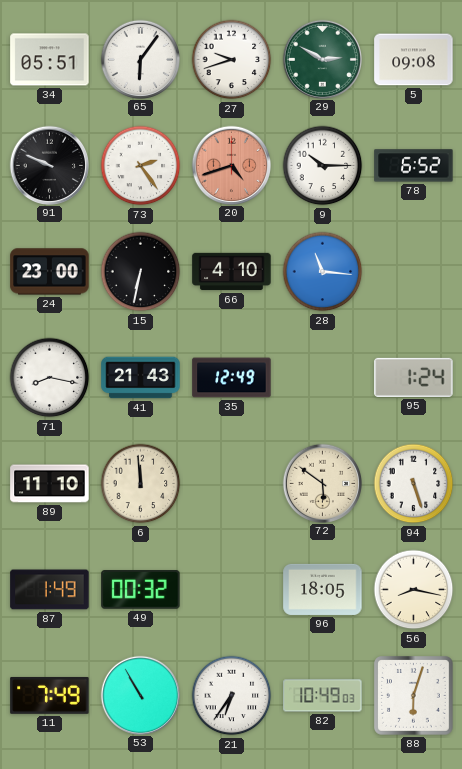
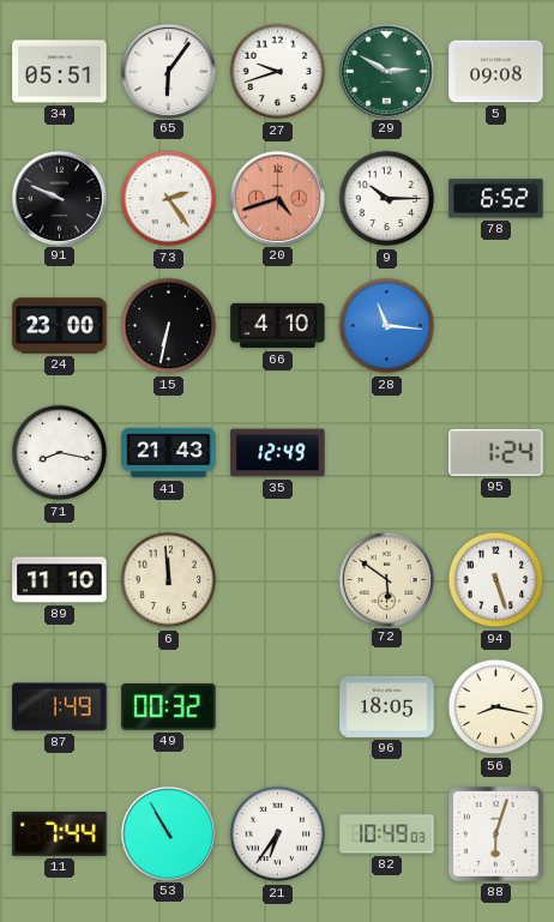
11: 7:49 -> 7:44 (60, 833)
